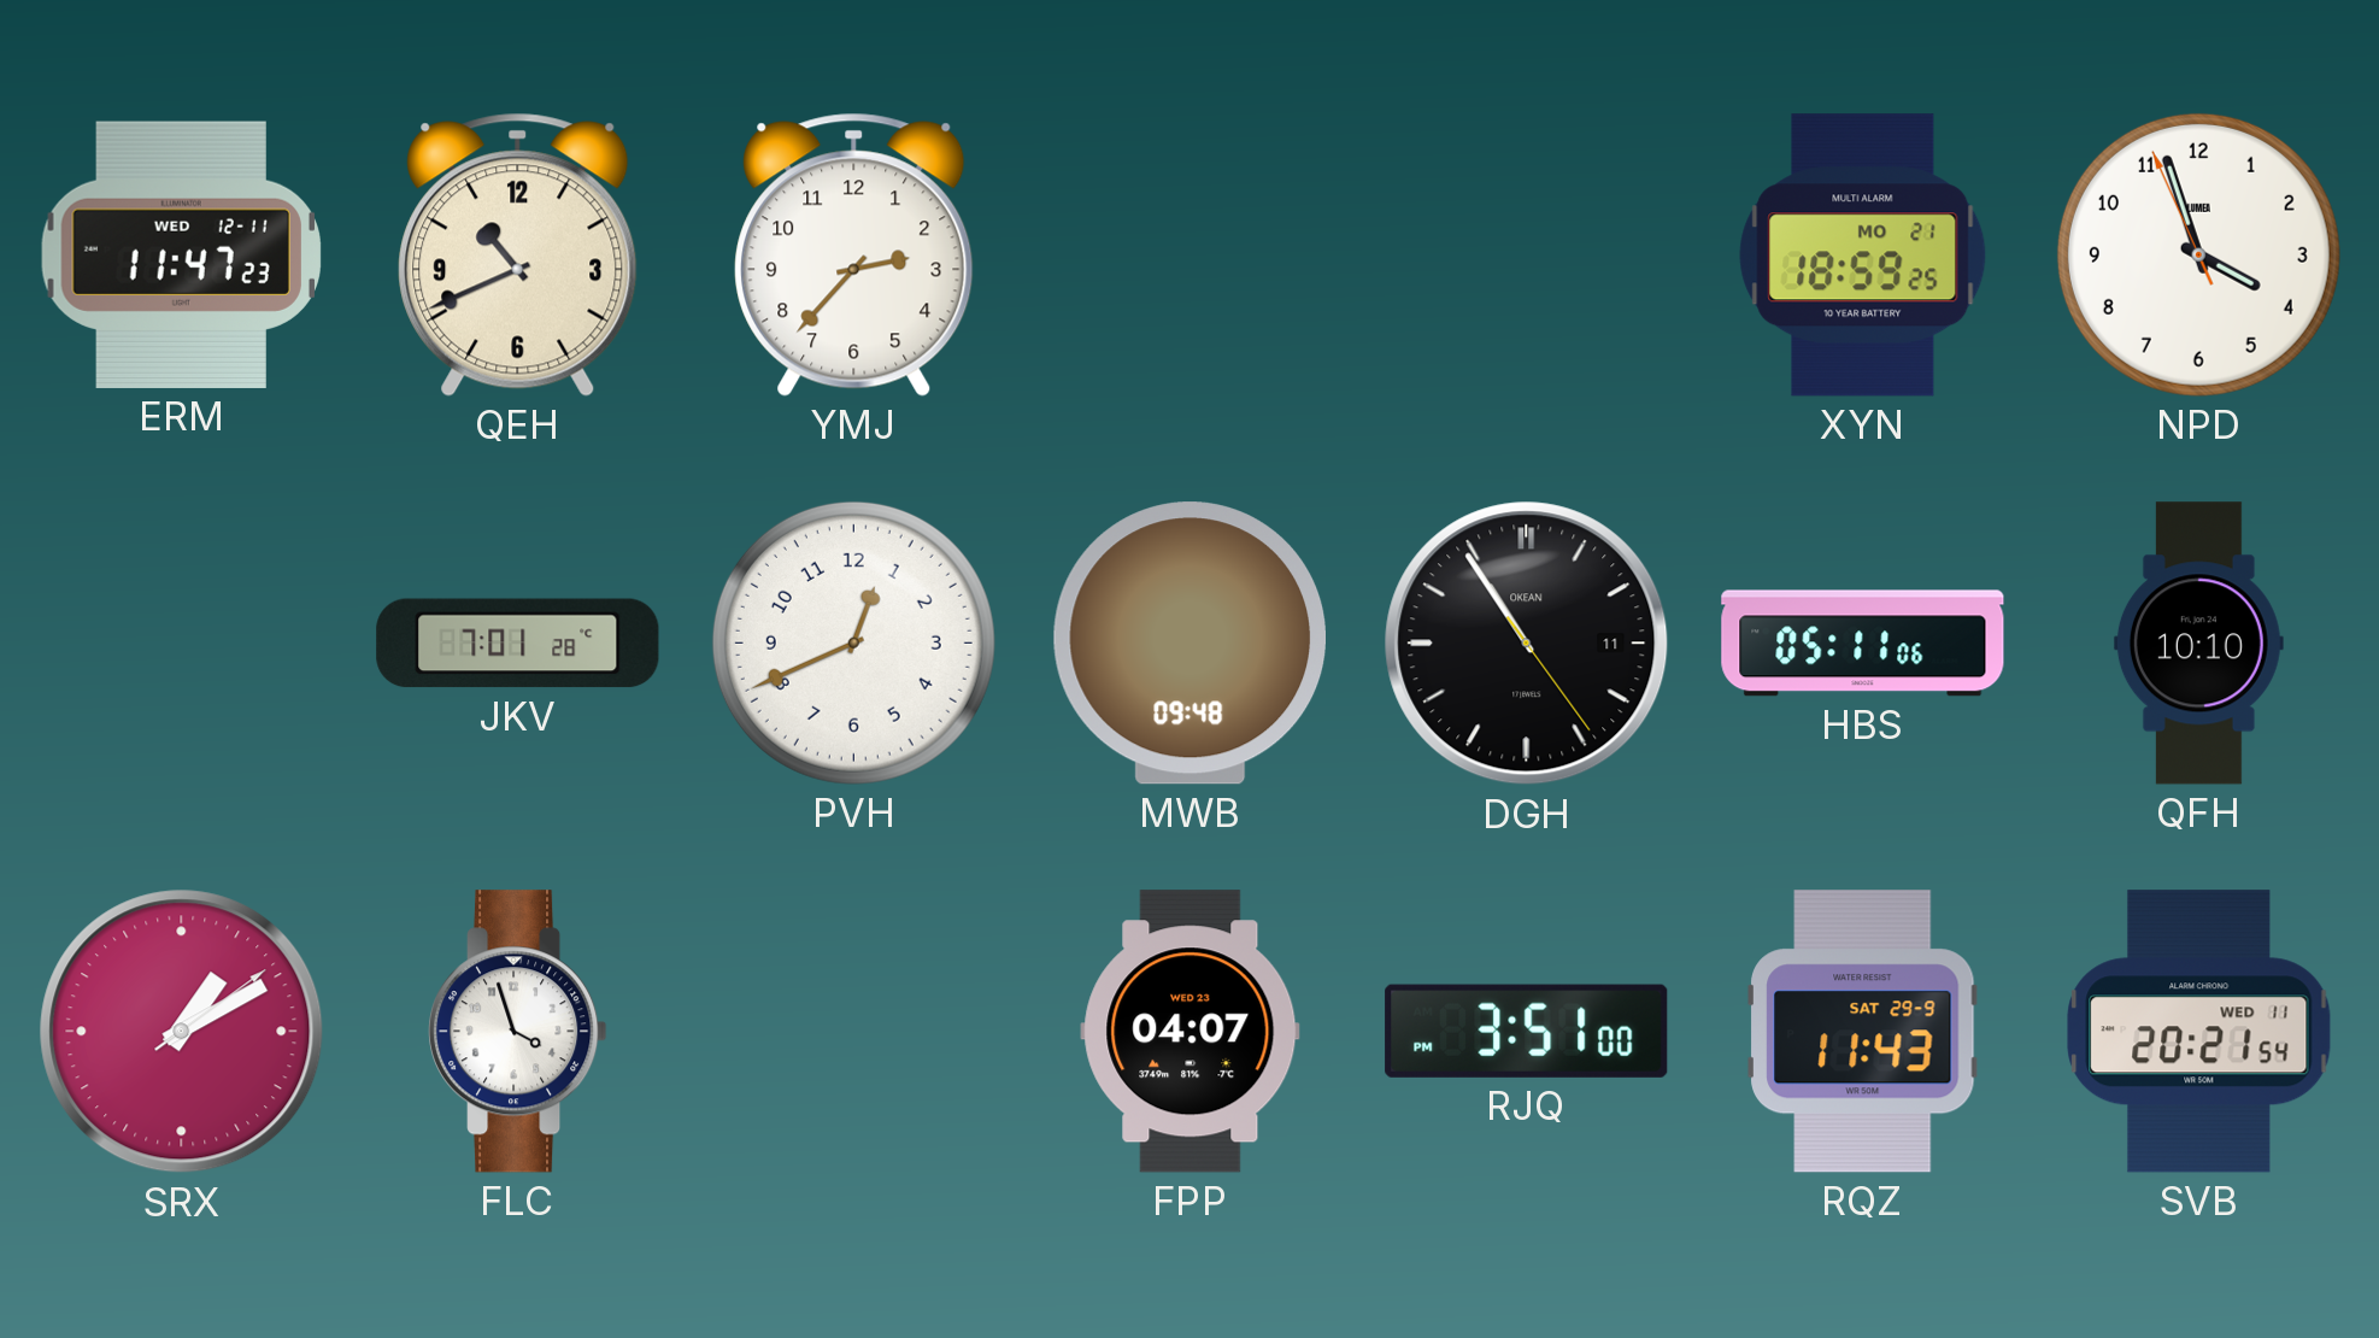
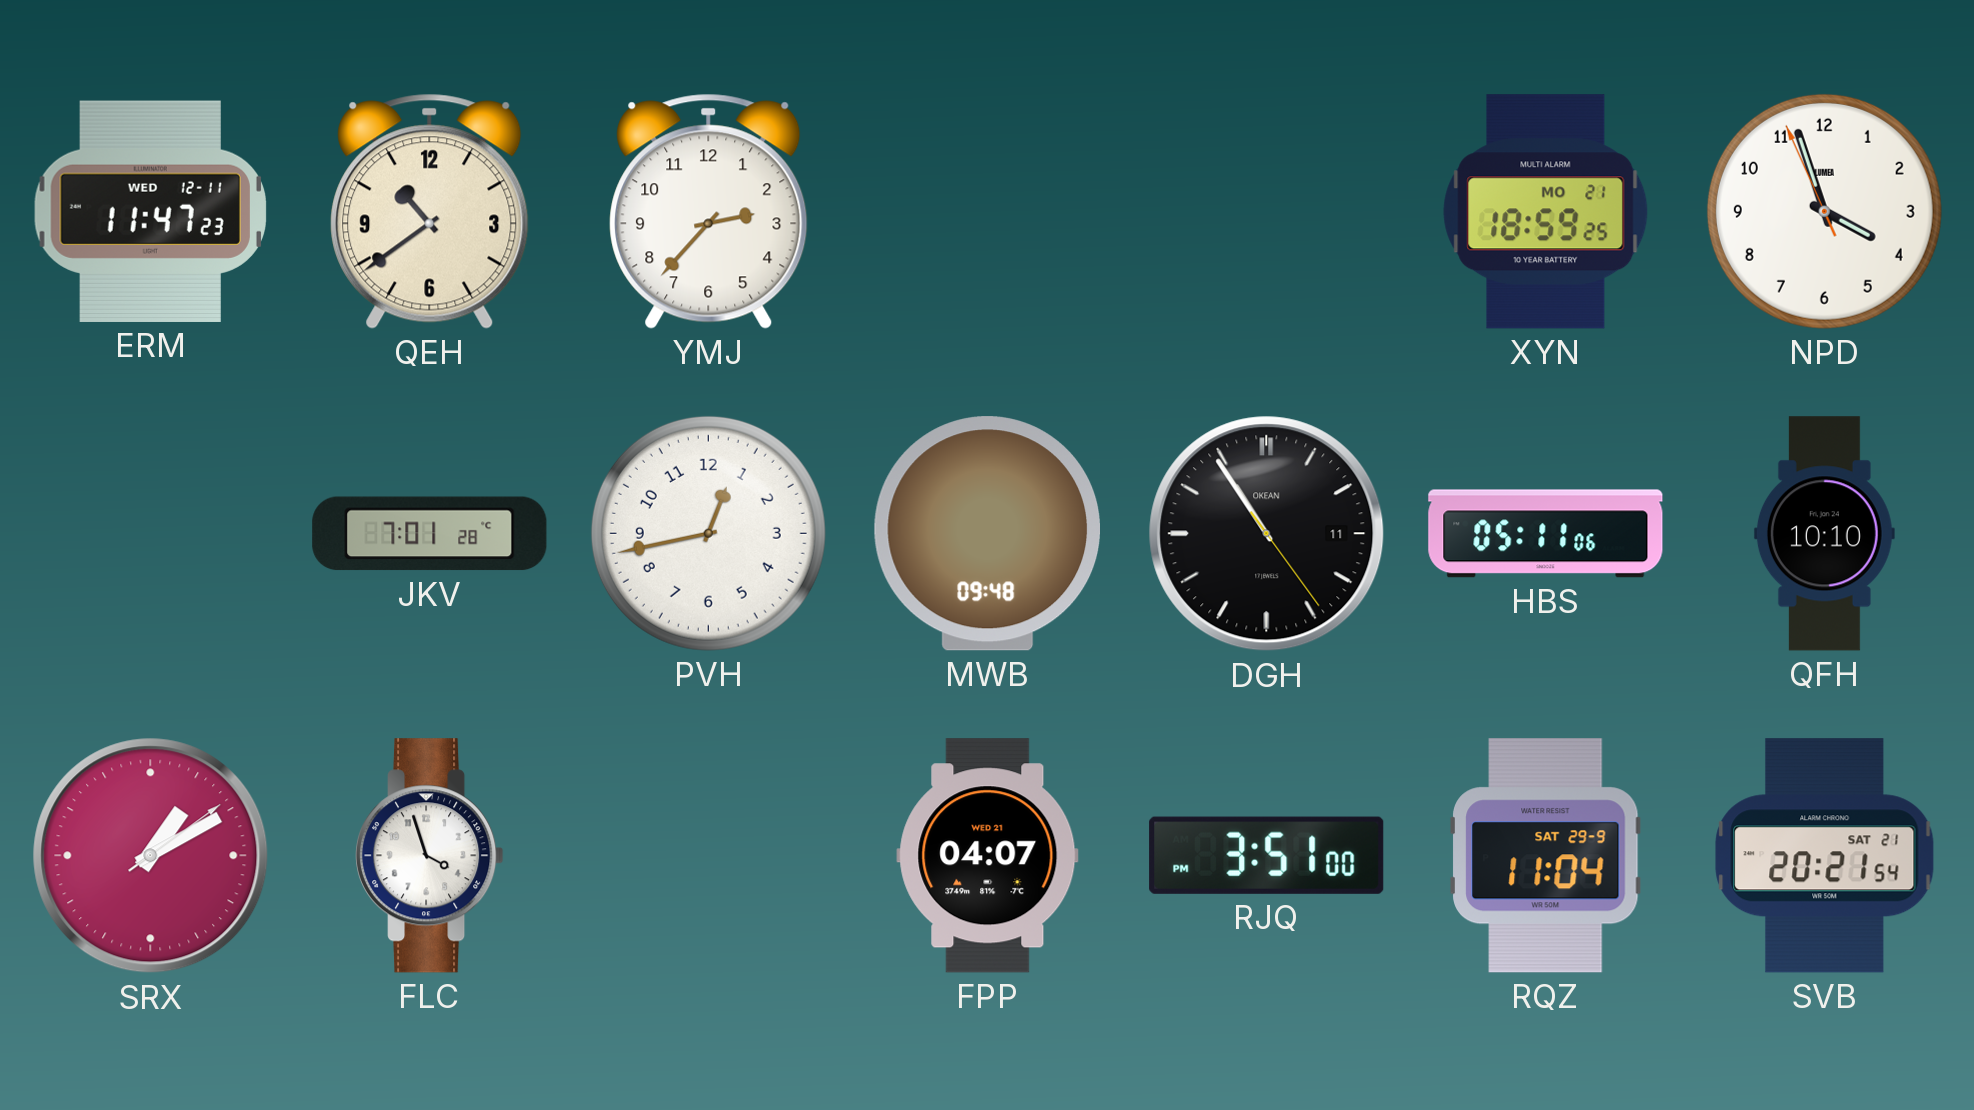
QEH: 10:41 -> 10:39 (430, 211)
PVH: 12:41 -> 12:43 (708, 533)
FPP date: WED 23 -> WED 21 (988, 856)
RQZ: 11:43 -> 11:04 (1546, 856)
SVB date: WED 11 -> SAT 21 (1825, 856)
